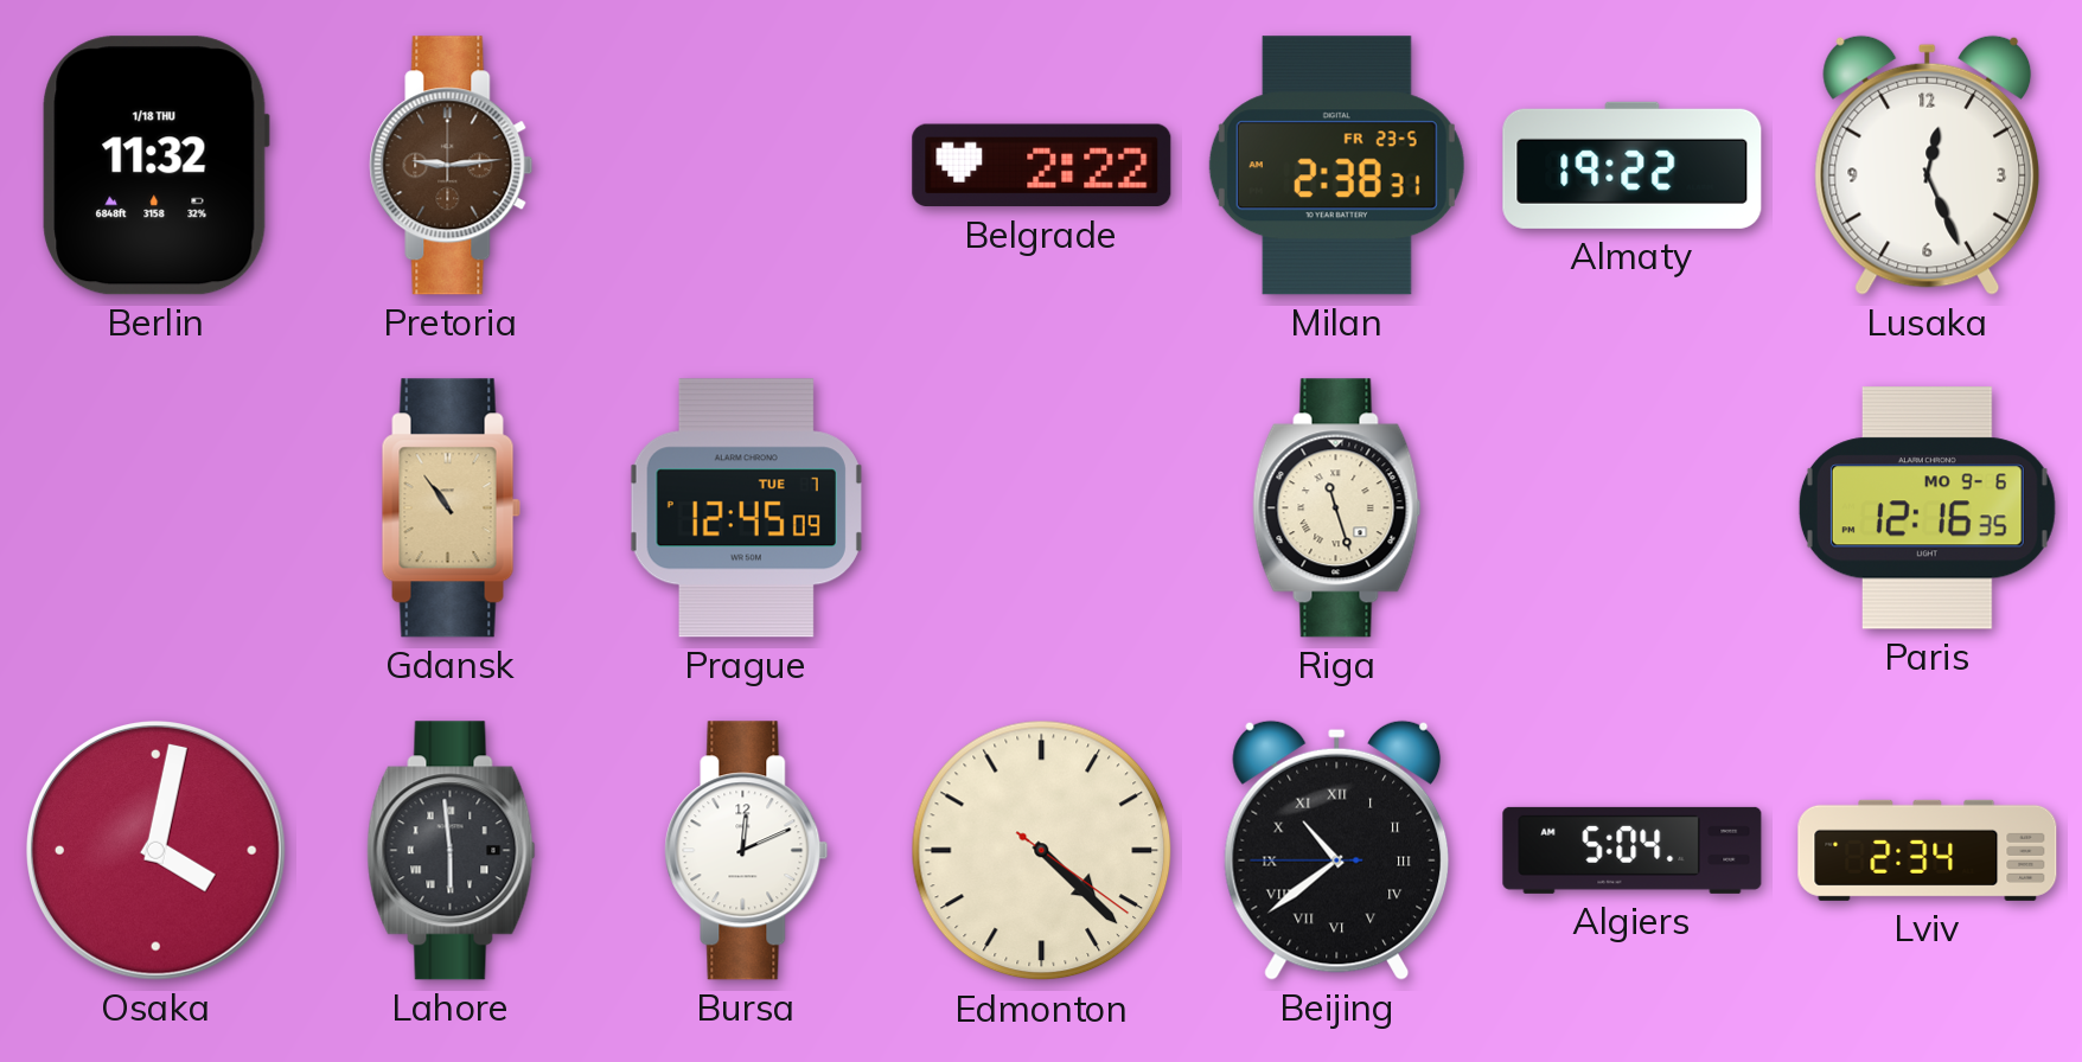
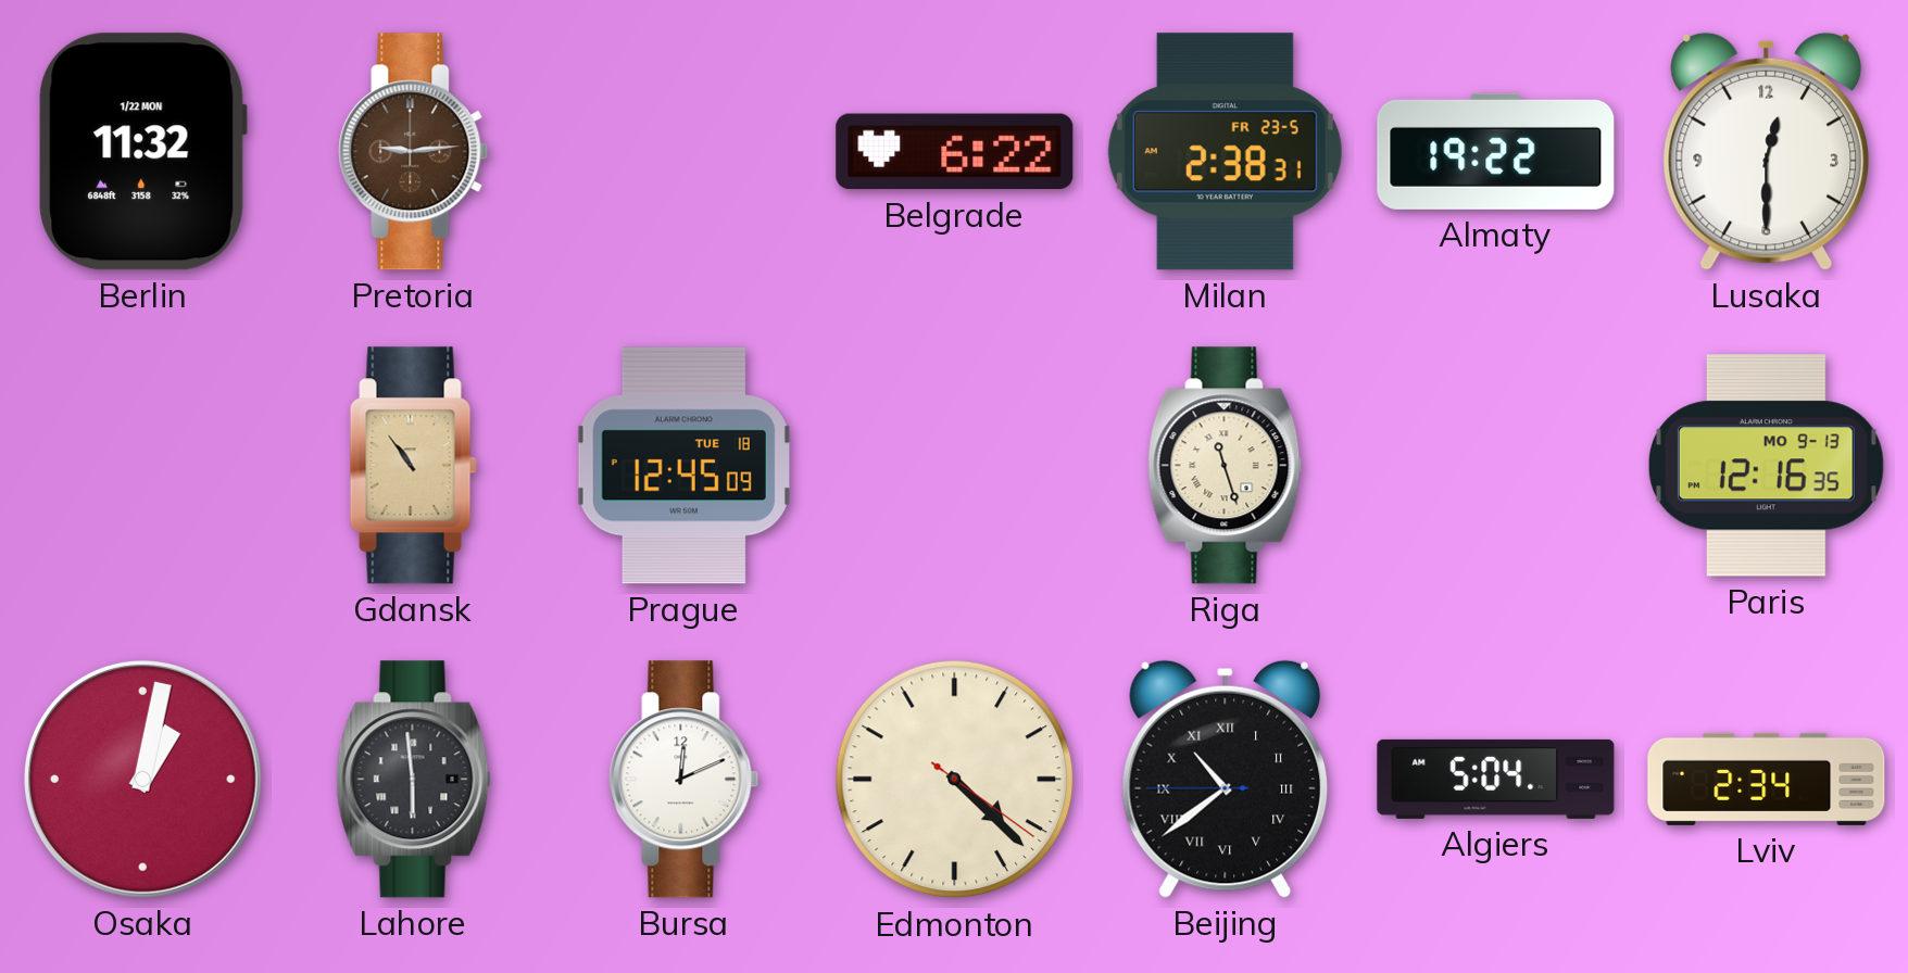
Berlin date: 1/18 THU -> 1/22 MON (142, 152)
Belgrade: 2:22 -> 6:22 (955, 152)
Lusaka: 12:26 -> 12:30 (1767, 151)
Prague date: TUE 7 -> TUE 18 (683, 466)
Paris date: MO 9-6 -> MO 9-13 (1766, 466)
Osaka: 4:02 -> 1:02 (143, 780)
